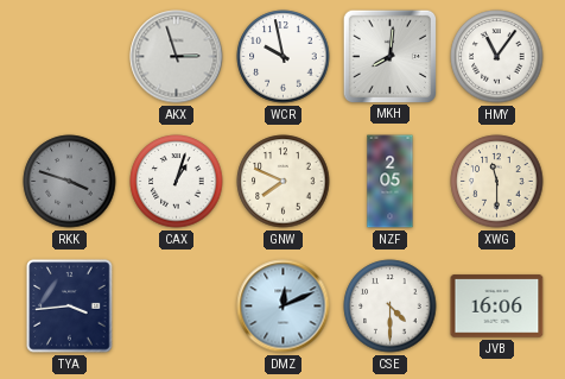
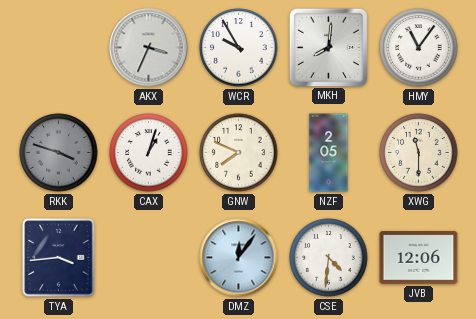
AKX: 2:57 -> 3:34 (149, 48)
WCR: 9:58 -> 9:55 (239, 48)
DMZ: 12:11 -> 12:06 (239, 258)
CSE: 4:30 -> 4:31 (329, 258)
JVB: 16:06 -> 12:06 (419, 258)
